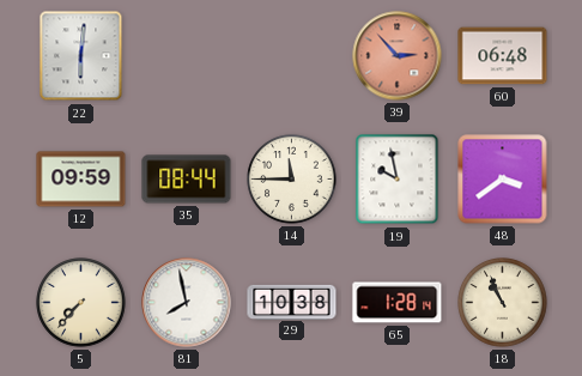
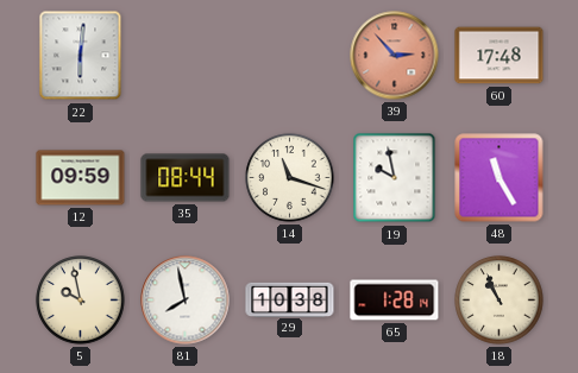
60: 06:48 -> 17:48 (500, 56)
14: 11:45 -> 11:18 (290, 178)
48: 3:39 -> 11:25 (500, 178)
5: 7:37 -> 9:58 (81, 301)
